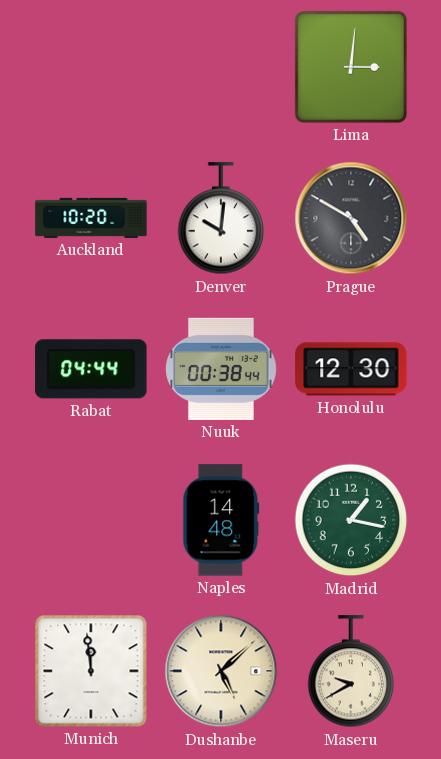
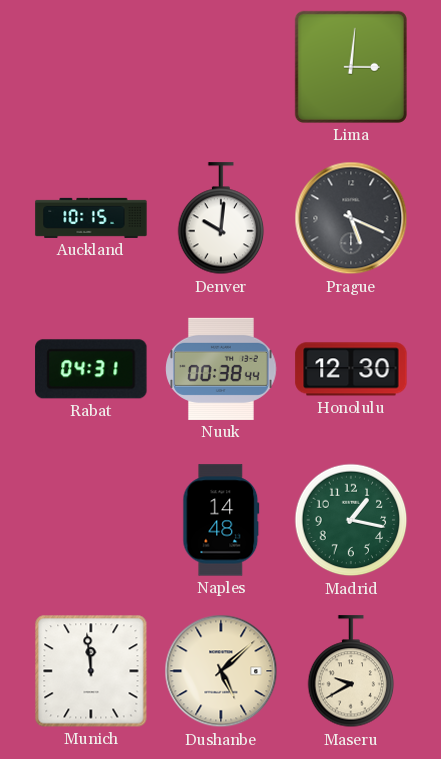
Auckland: 10:20 -> 10:15 (91, 218)
Prague: 4:50 -> 5:19 (351, 218)
Rabat: 04:44 -> 04:31 (91, 369)
